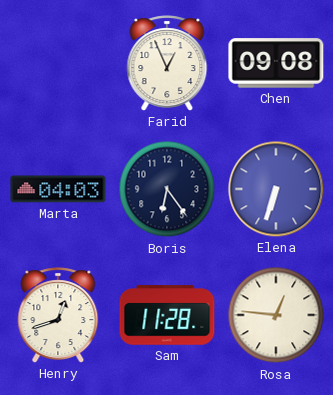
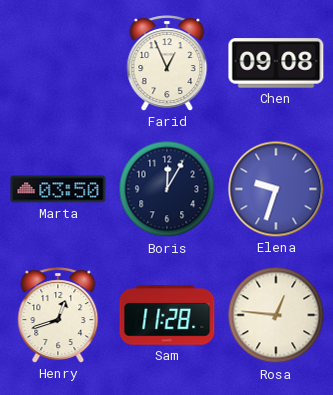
Marta: 04:03 -> 03:50 (58, 189)
Boris: 6:24 -> 12:05 (167, 189)
Elena: 6:33 -> 9:33 (276, 189)
